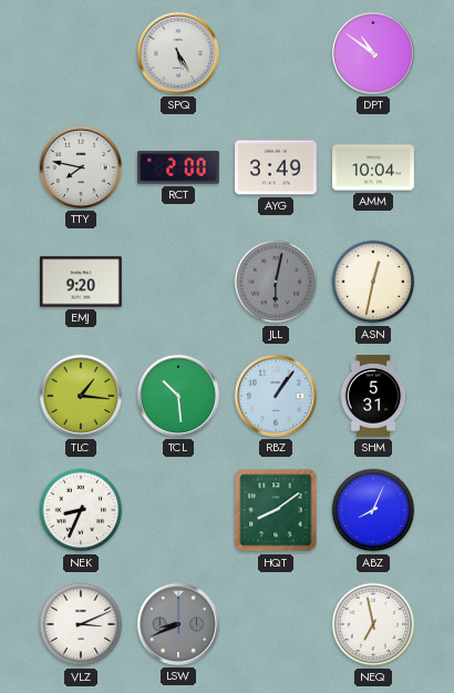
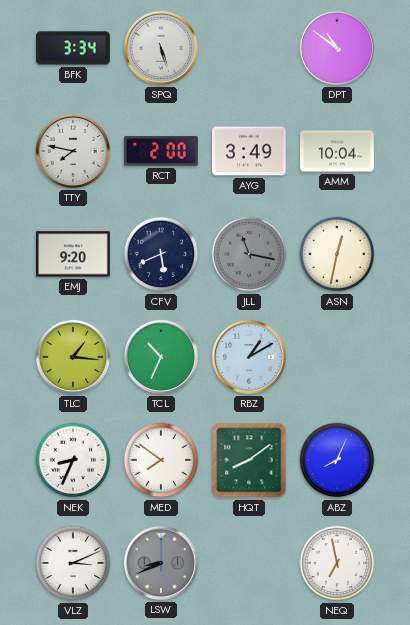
BFK: none -> 3:34 (73, 48)
SPQ: 5:25 -> 5:27 (161, 48)
CFV: none -> 5:41 (161, 254)
JLL: 6:02 -> 11:17 (249, 254)
TCL: 10:29 -> 10:34 (161, 357)
RBZ: 1:06 -> 1:10 (249, 357)
SHM: 5:31 -> none (373, 396)
MED: none -> 7:51 (161, 460)
